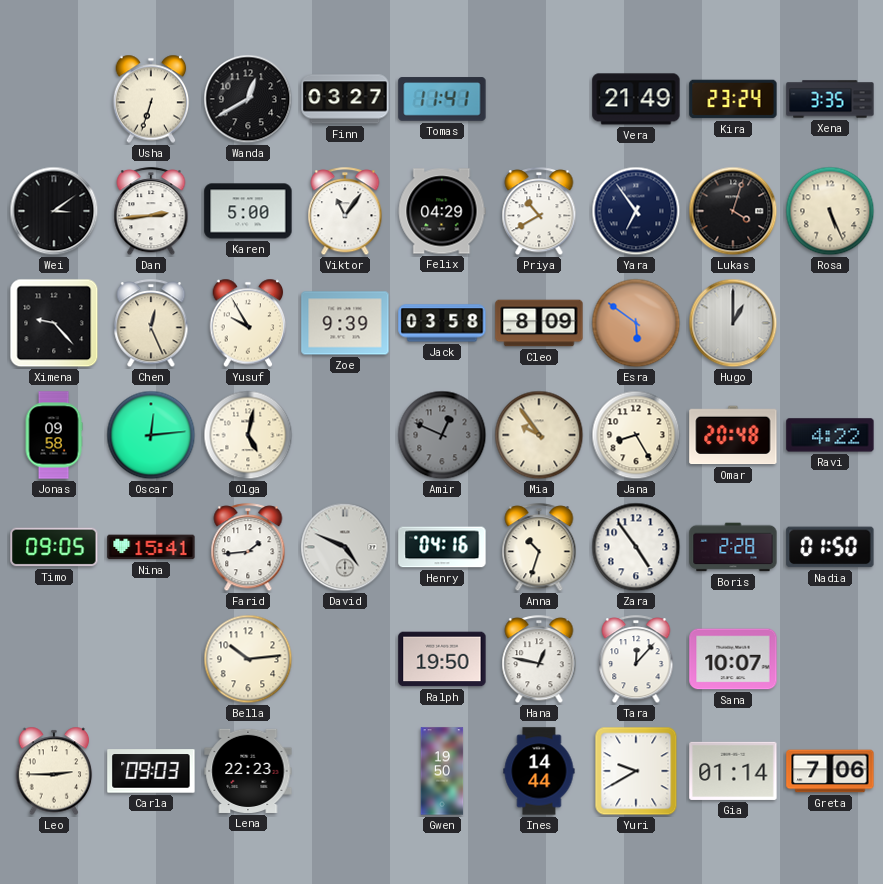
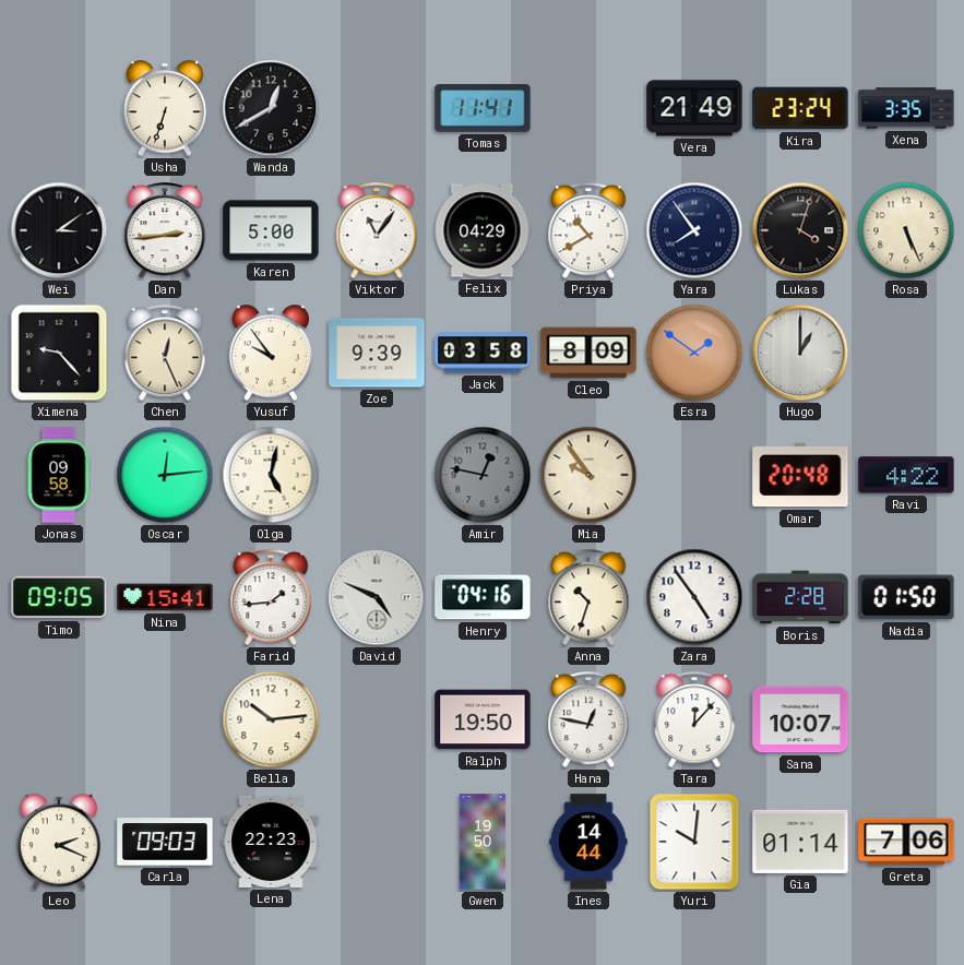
Finn: 03:27 -> none (345, 99)
Yara: 6:54 -> 7:54 (694, 230)
Yusuf: 9:55 -> 9:54 (271, 353)
Esra: 5:51 -> 1:51 (694, 353)
Amir: 12:49 -> 12:47 (483, 475)
Jana: 8:25 -> none (636, 435)
Leo: 2:45 -> 2:19 (59, 842)
Yuri: 9:40 -> 10:01 (694, 842)
